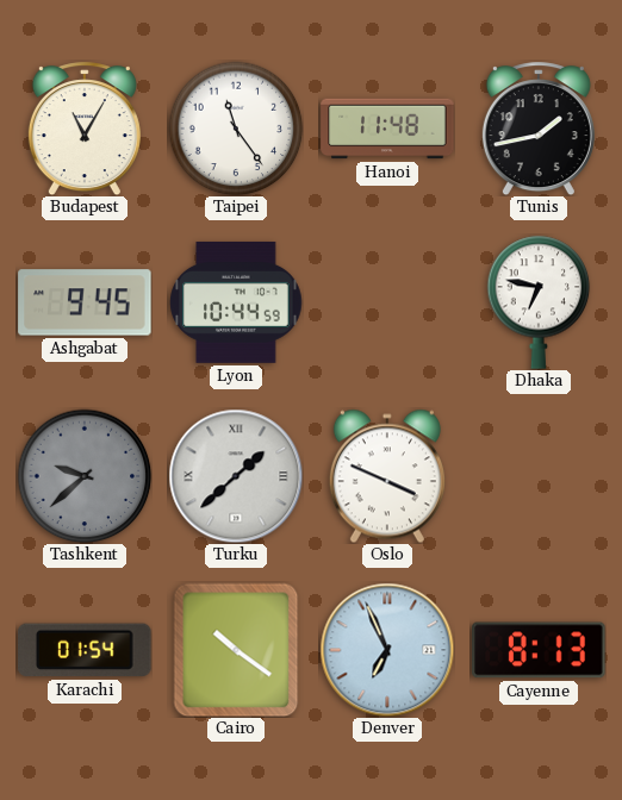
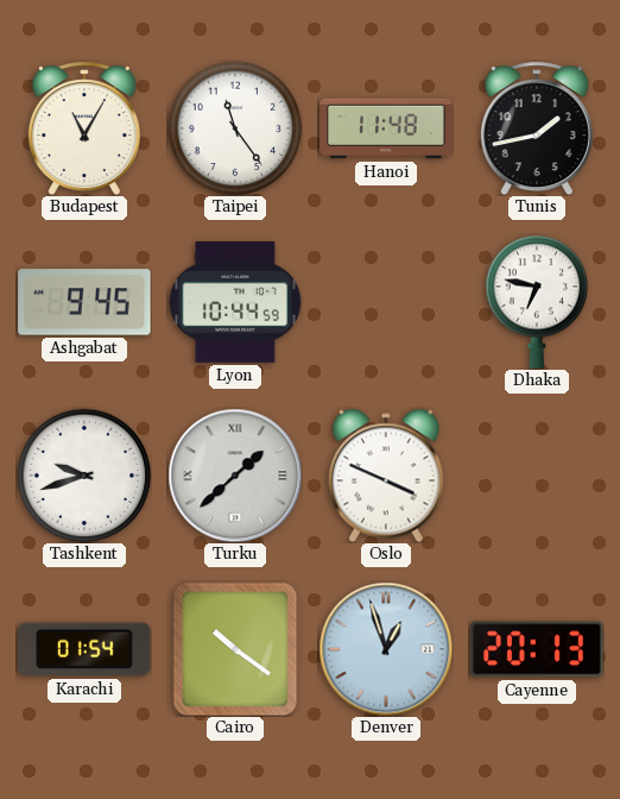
Tashkent: 9:38 -> 9:42 (84, 476)
Tashkent dial: grey -> white (84, 476)
Denver: 6:56 -> 12:57 (386, 649)
Cayenne: 8:13 -> 20:13 (537, 649)
